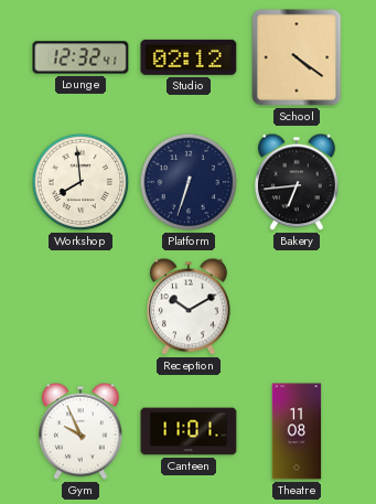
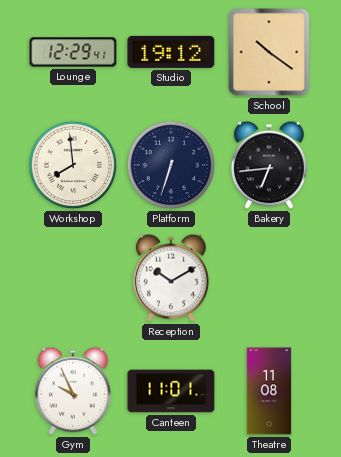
Lounge: 12:32 -> 12:29 (73, 52)
Studio: 02:12 -> 19:12 (171, 52)
School: 4:21 -> 10:21 (269, 52)
